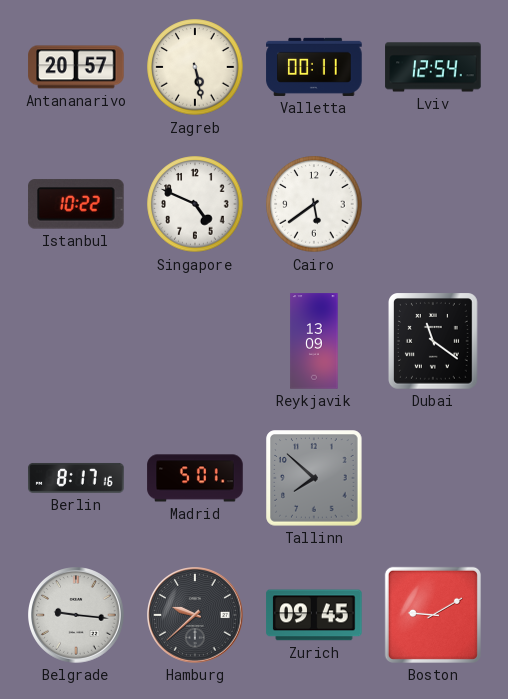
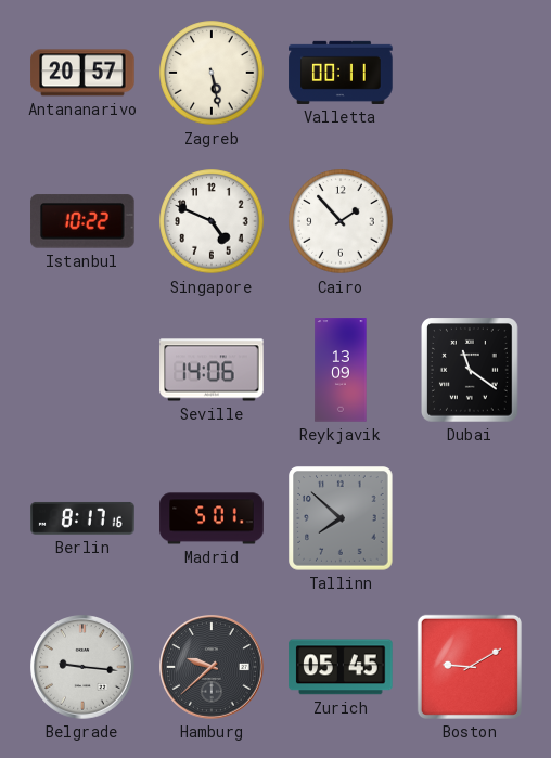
Lviv: 12:54 -> none (433, 67)
Cairo: 5:39 -> 1:53 (341, 221)
Seville: none -> 14:06 (212, 370)
Zurich: 09:45 -> 05:45 (341, 667)
